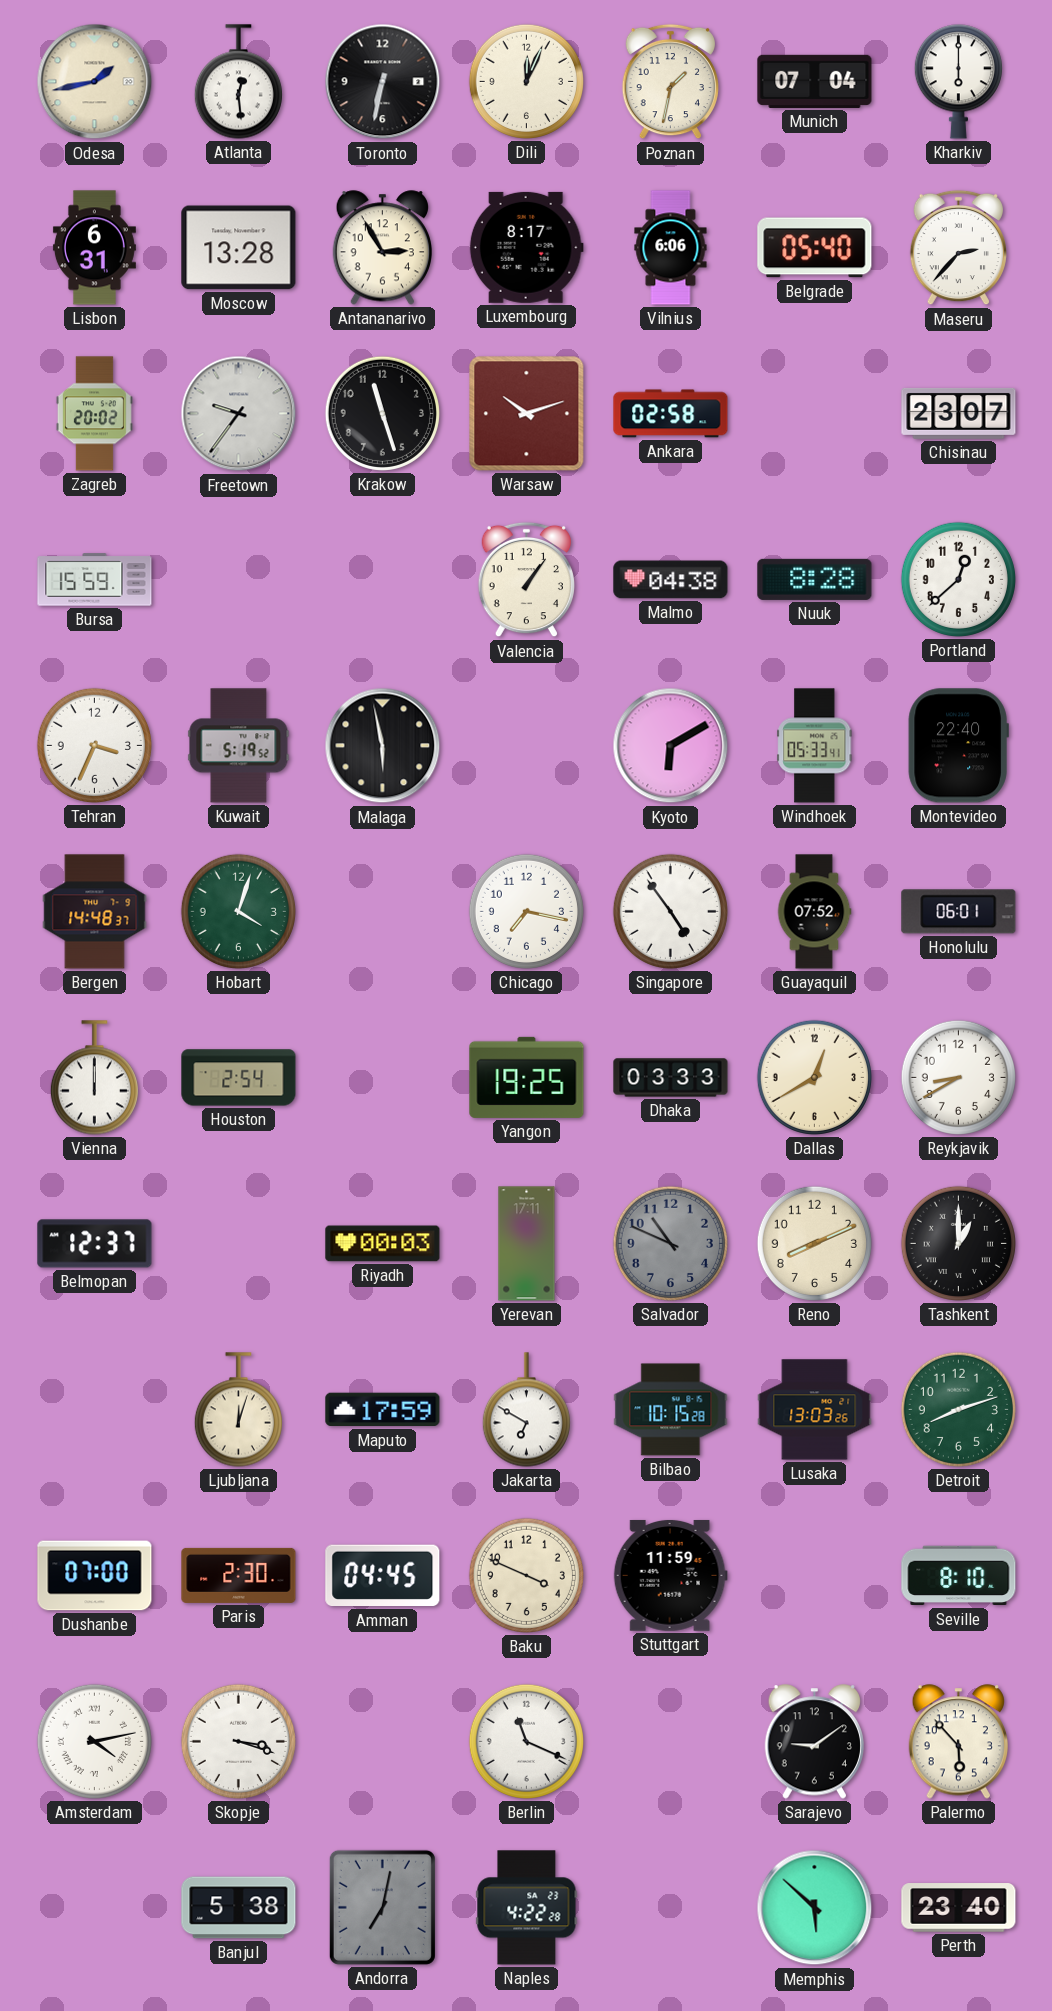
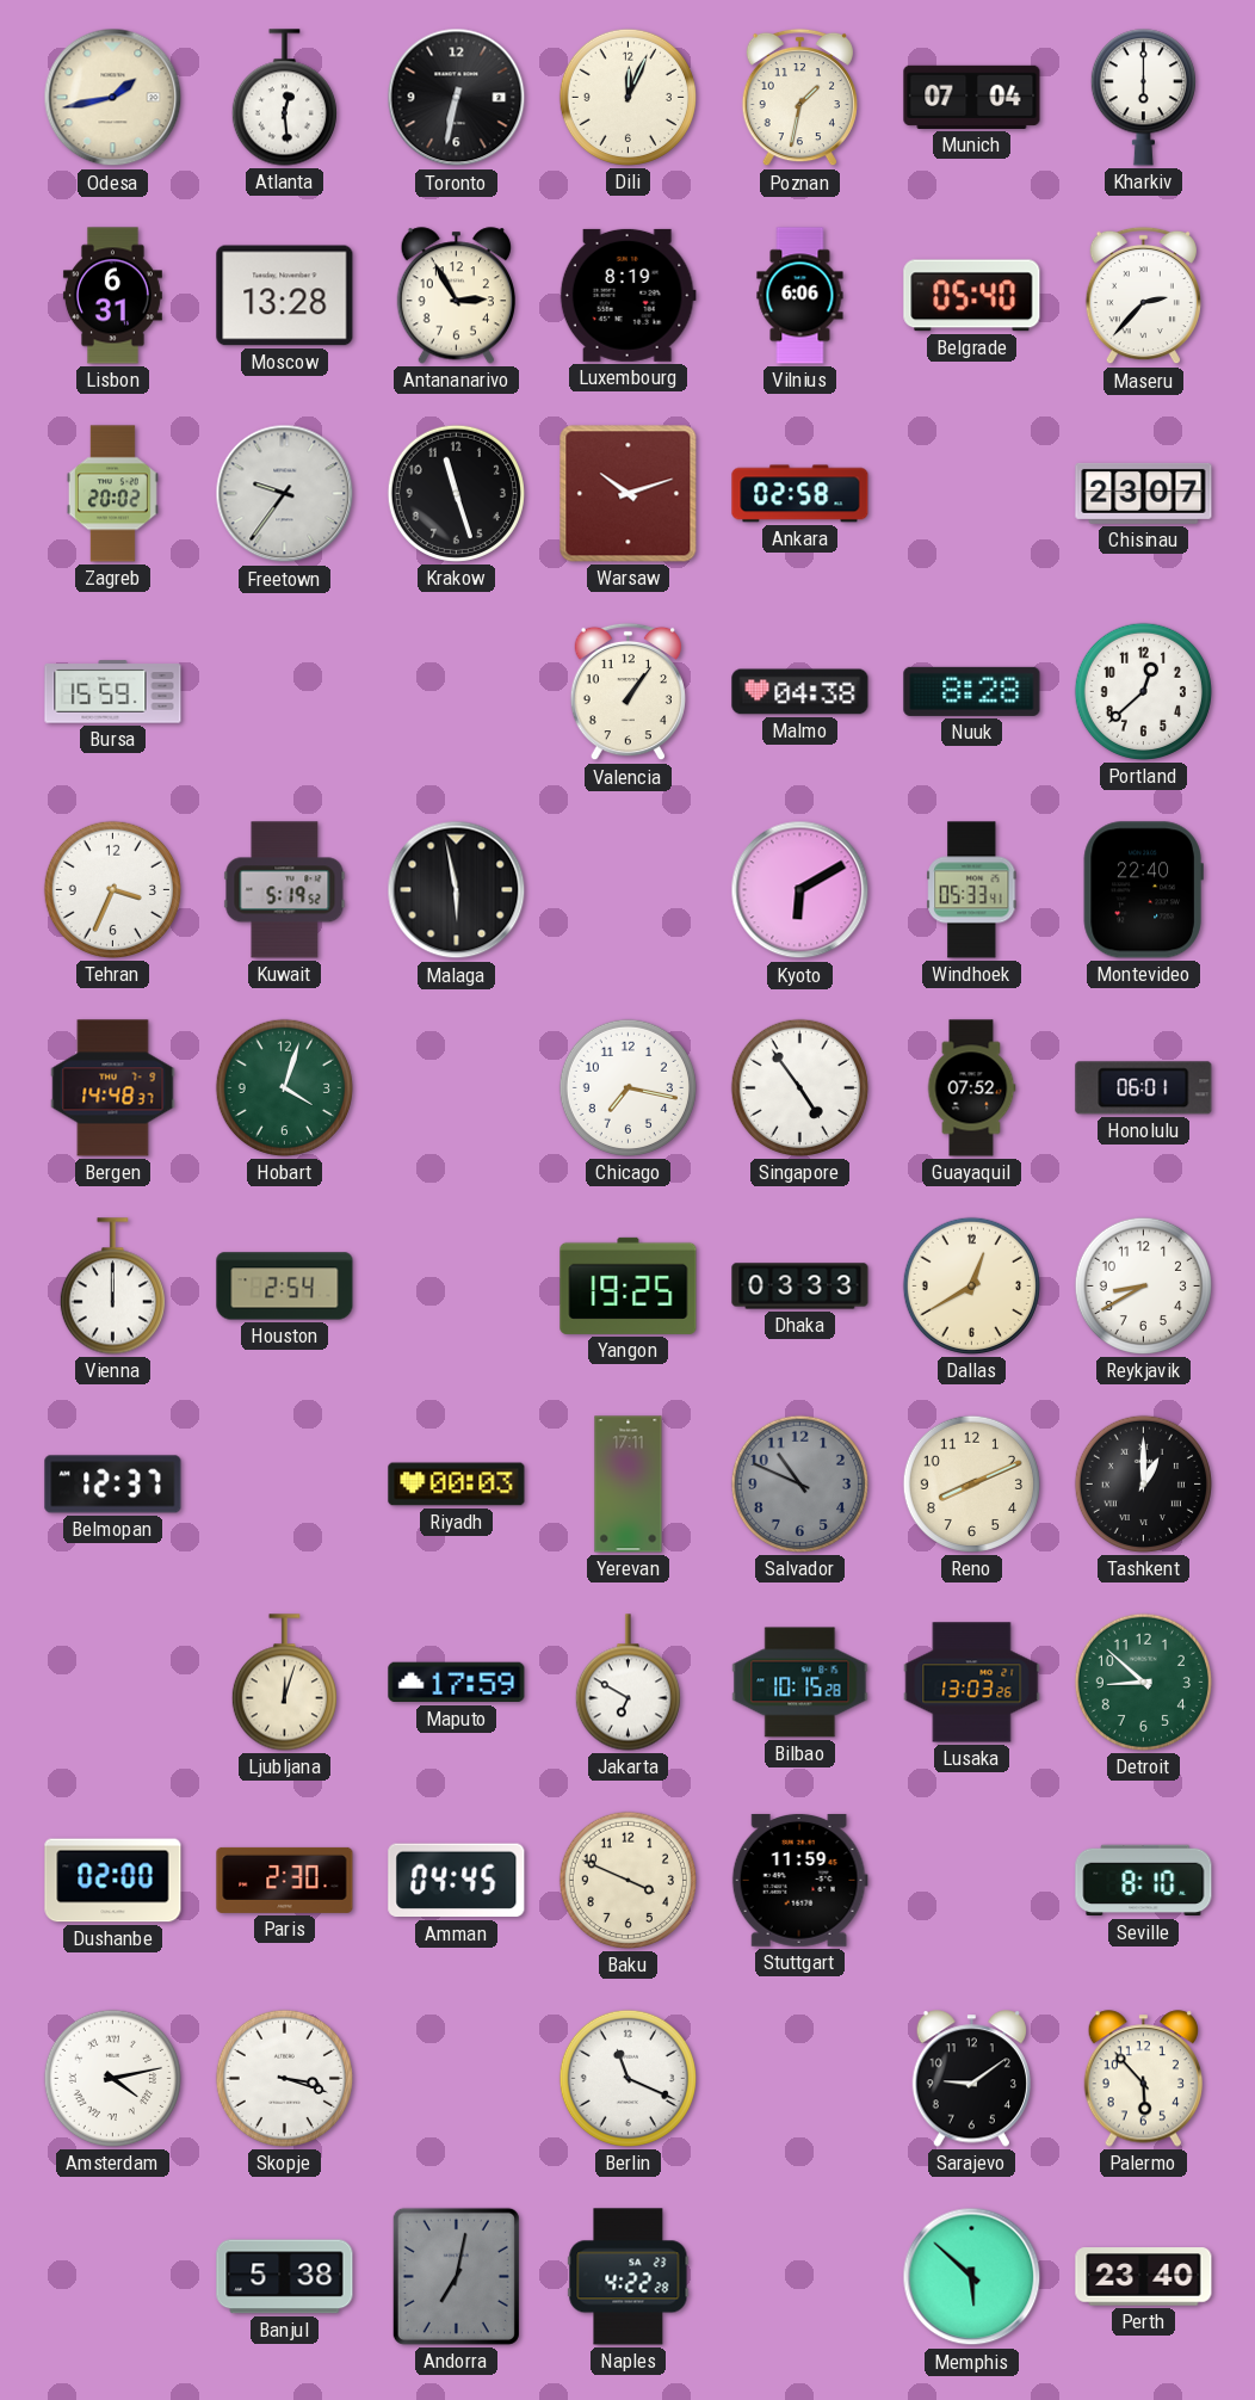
Luxembourg: 8:17 -> 8:19 (627, 295)
Detroit: 8:12 -> 8:52 (1143, 1682)
Dushanbe: 07:00 -> 02:00 (113, 1881)
